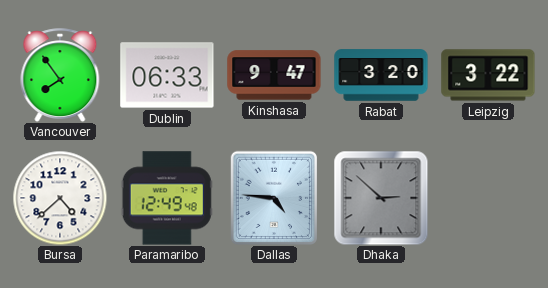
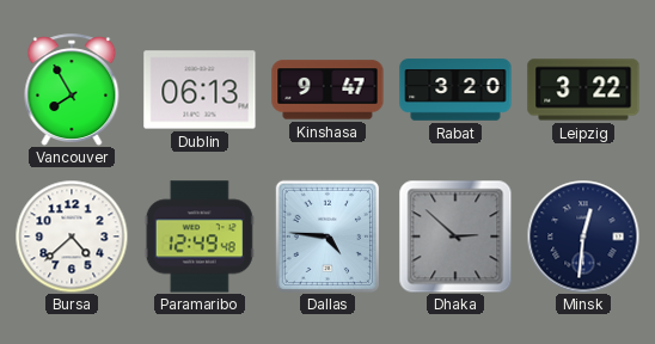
Vancouver: 7:54 -> 7:55 (72, 90)
Dublin: 06:33 -> 06:13 (200, 90)
Minsk: none -> 12:31 (583, 236)
